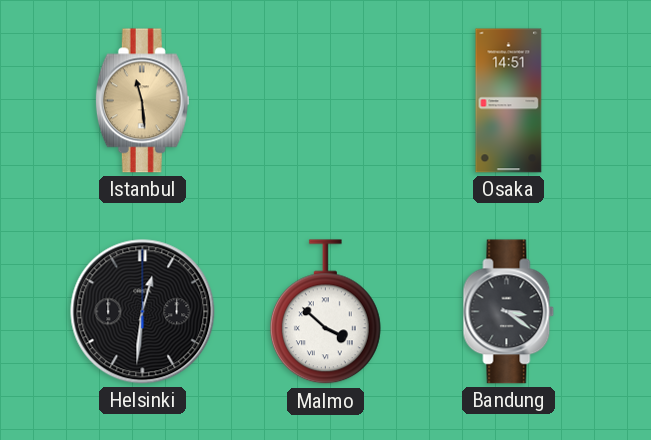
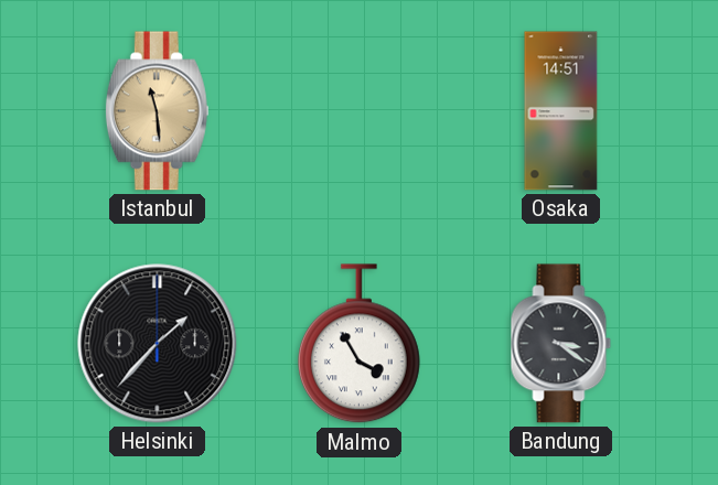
Helsinki: 12:31 -> 1:37 (158, 344)
Malmo: 3:52 -> 3:55 (358, 344)
